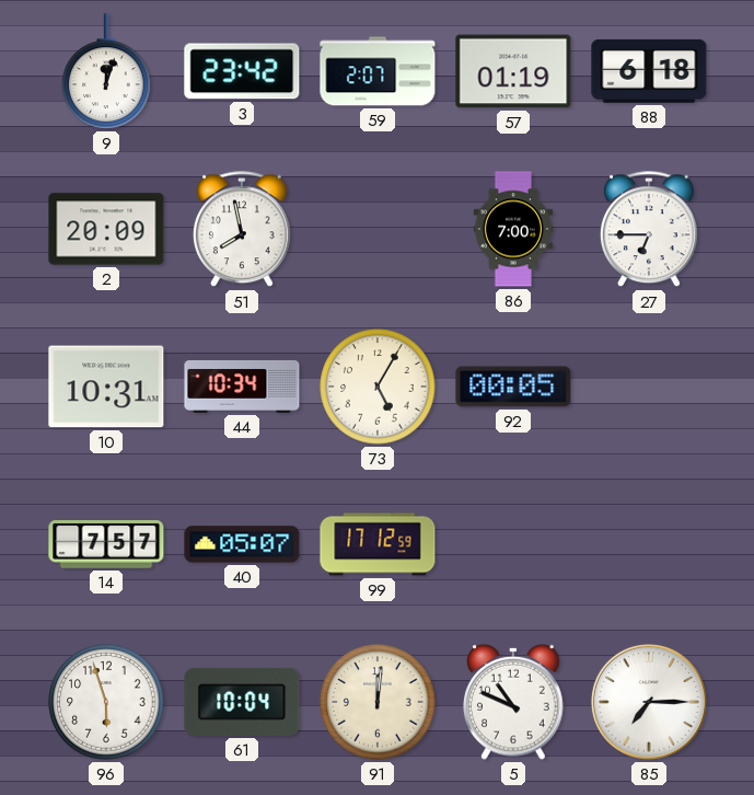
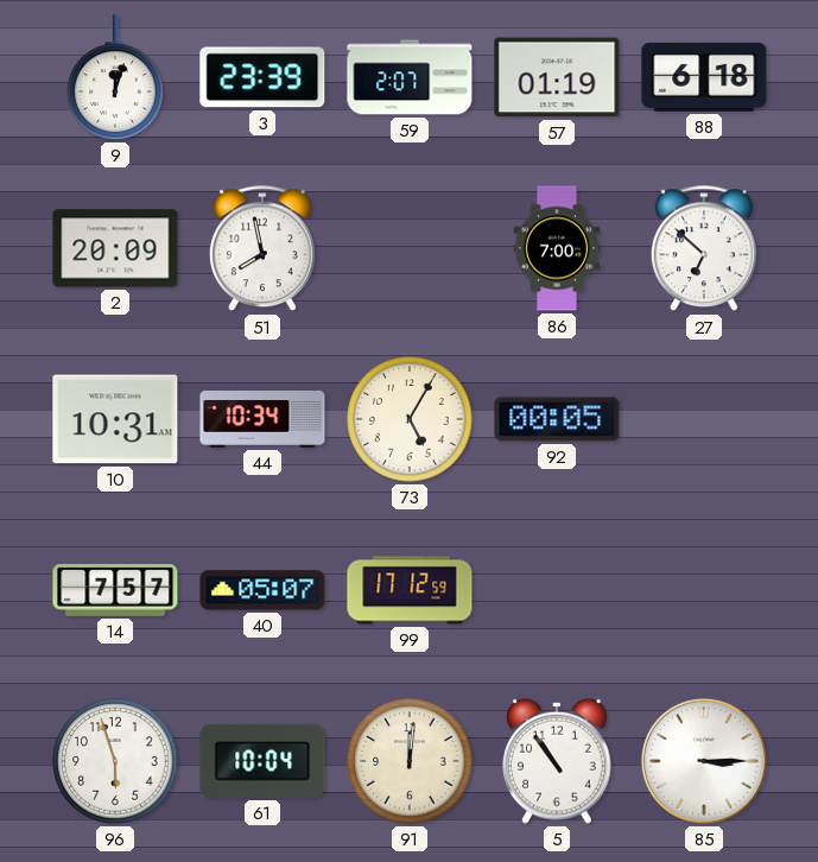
3: 23:42 -> 23:39 (262, 77)
27: 6:45 -> 6:52 (704, 249)
5: 10:49 -> 10:54 (557, 761)
85: 7:15 -> 3:15 (704, 761)
